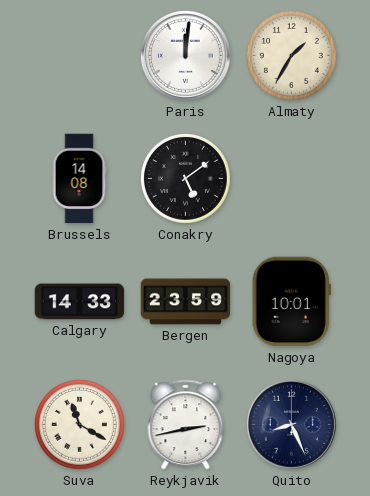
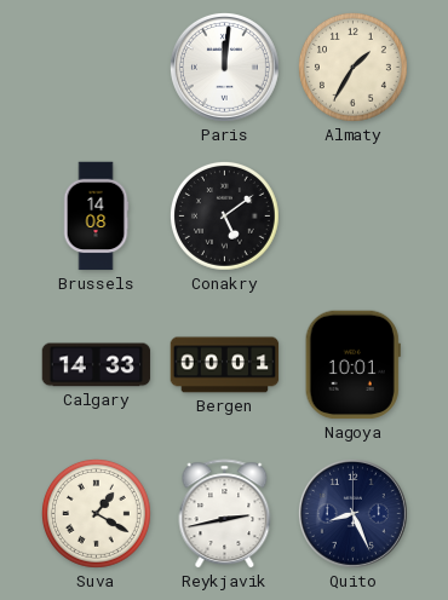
Bergen: 23:59 -> 00:01 (225, 365)
Suva: 11:20 -> 1:20 (96, 513)
